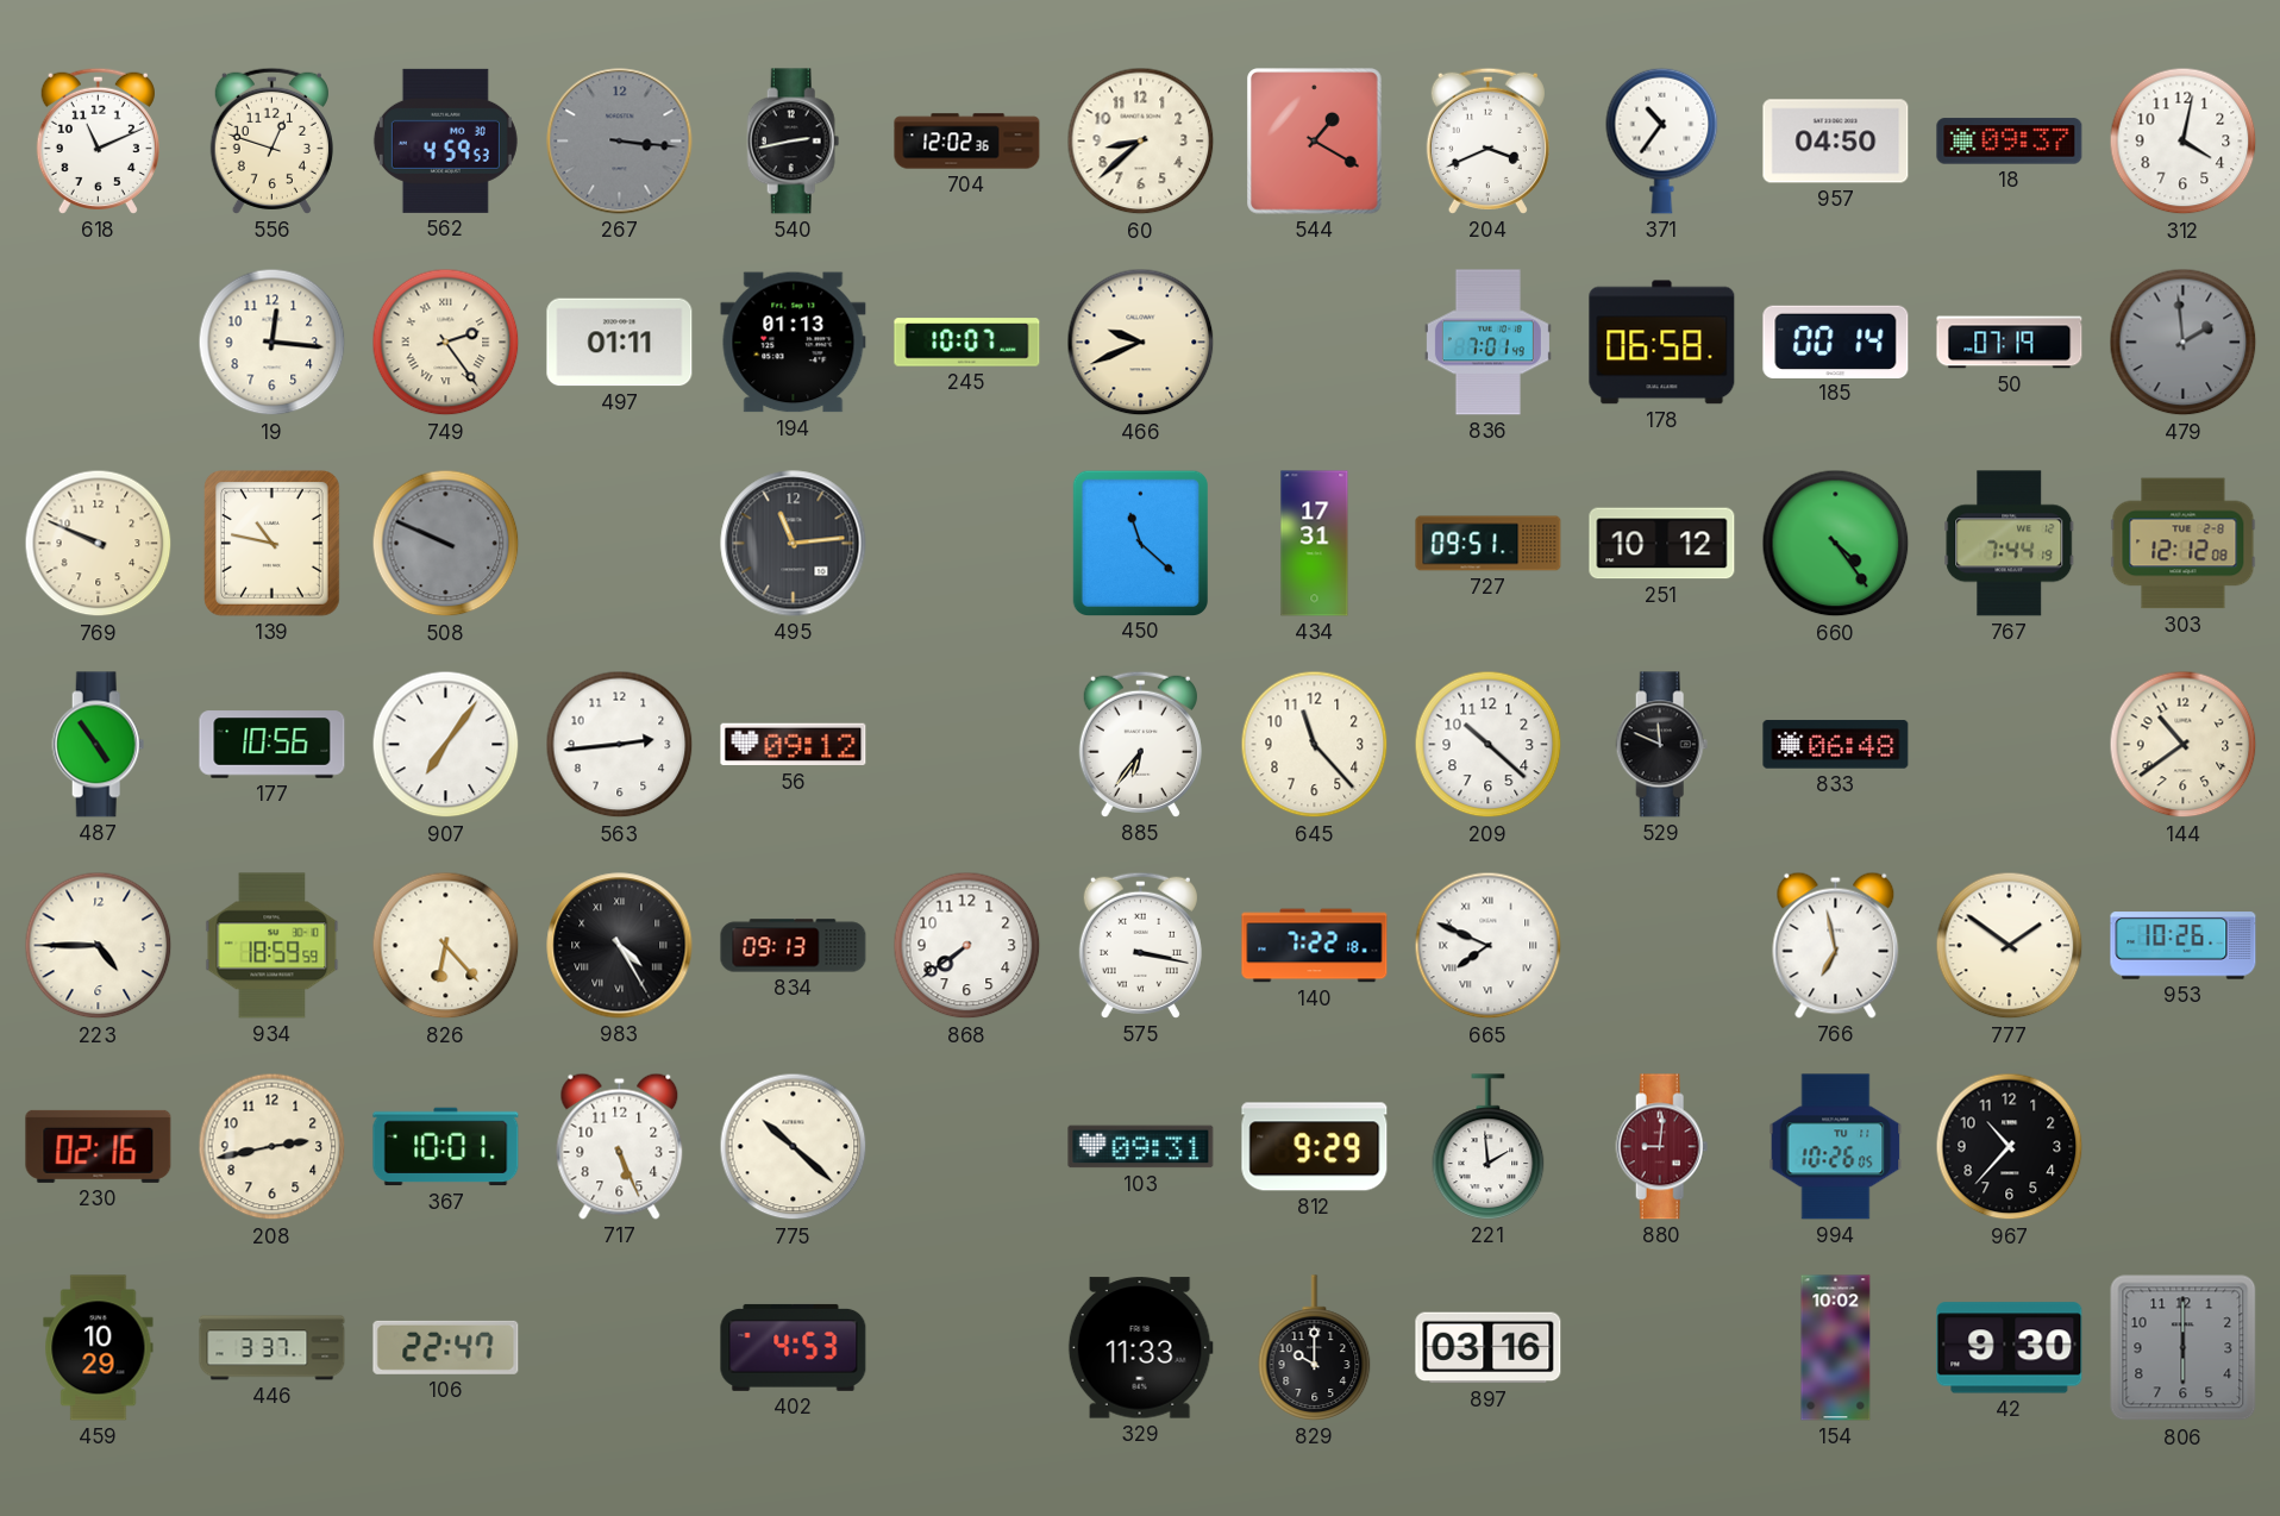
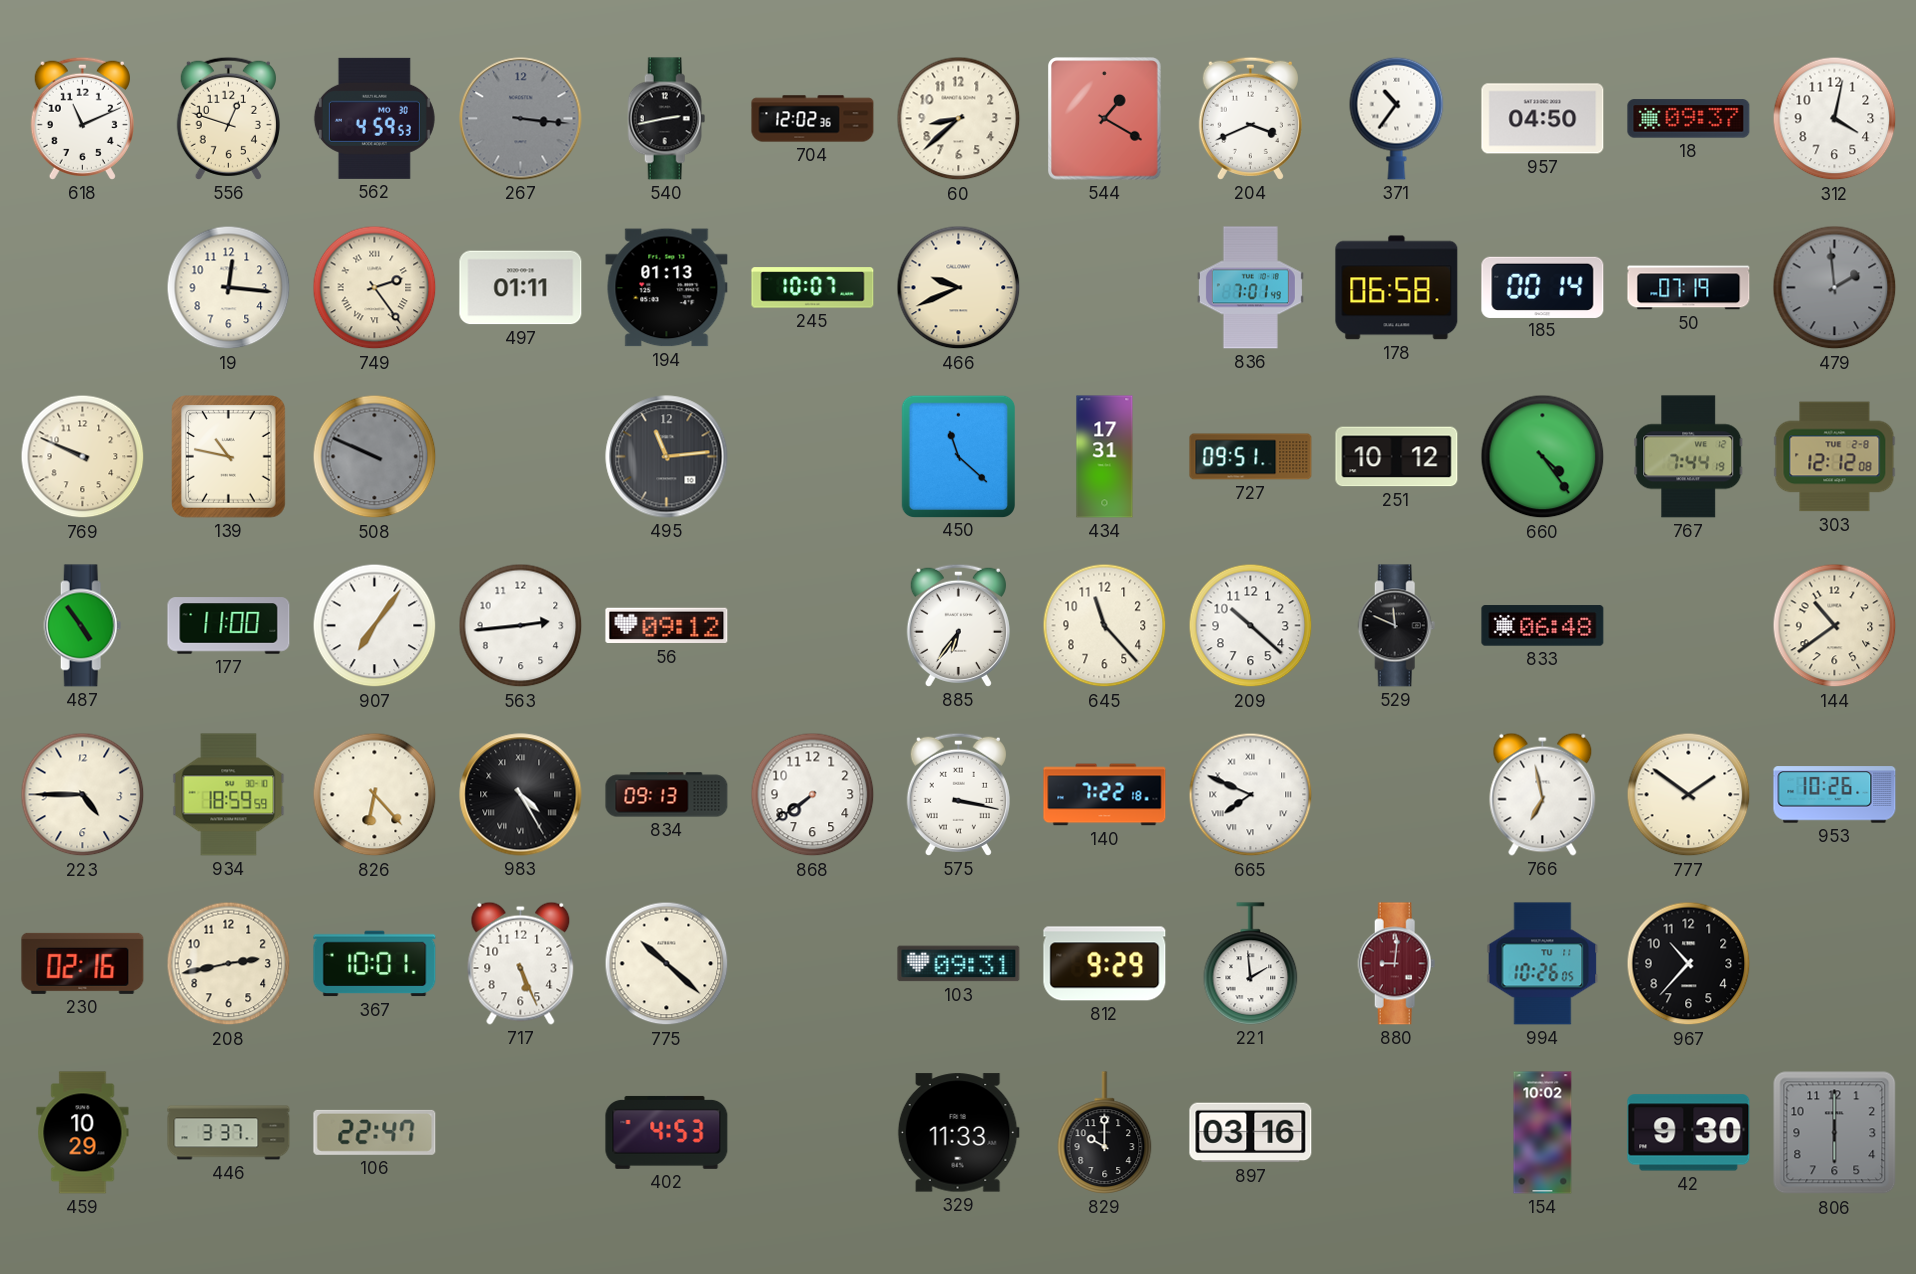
177: 10:56 -> 11:00 (229, 626)
